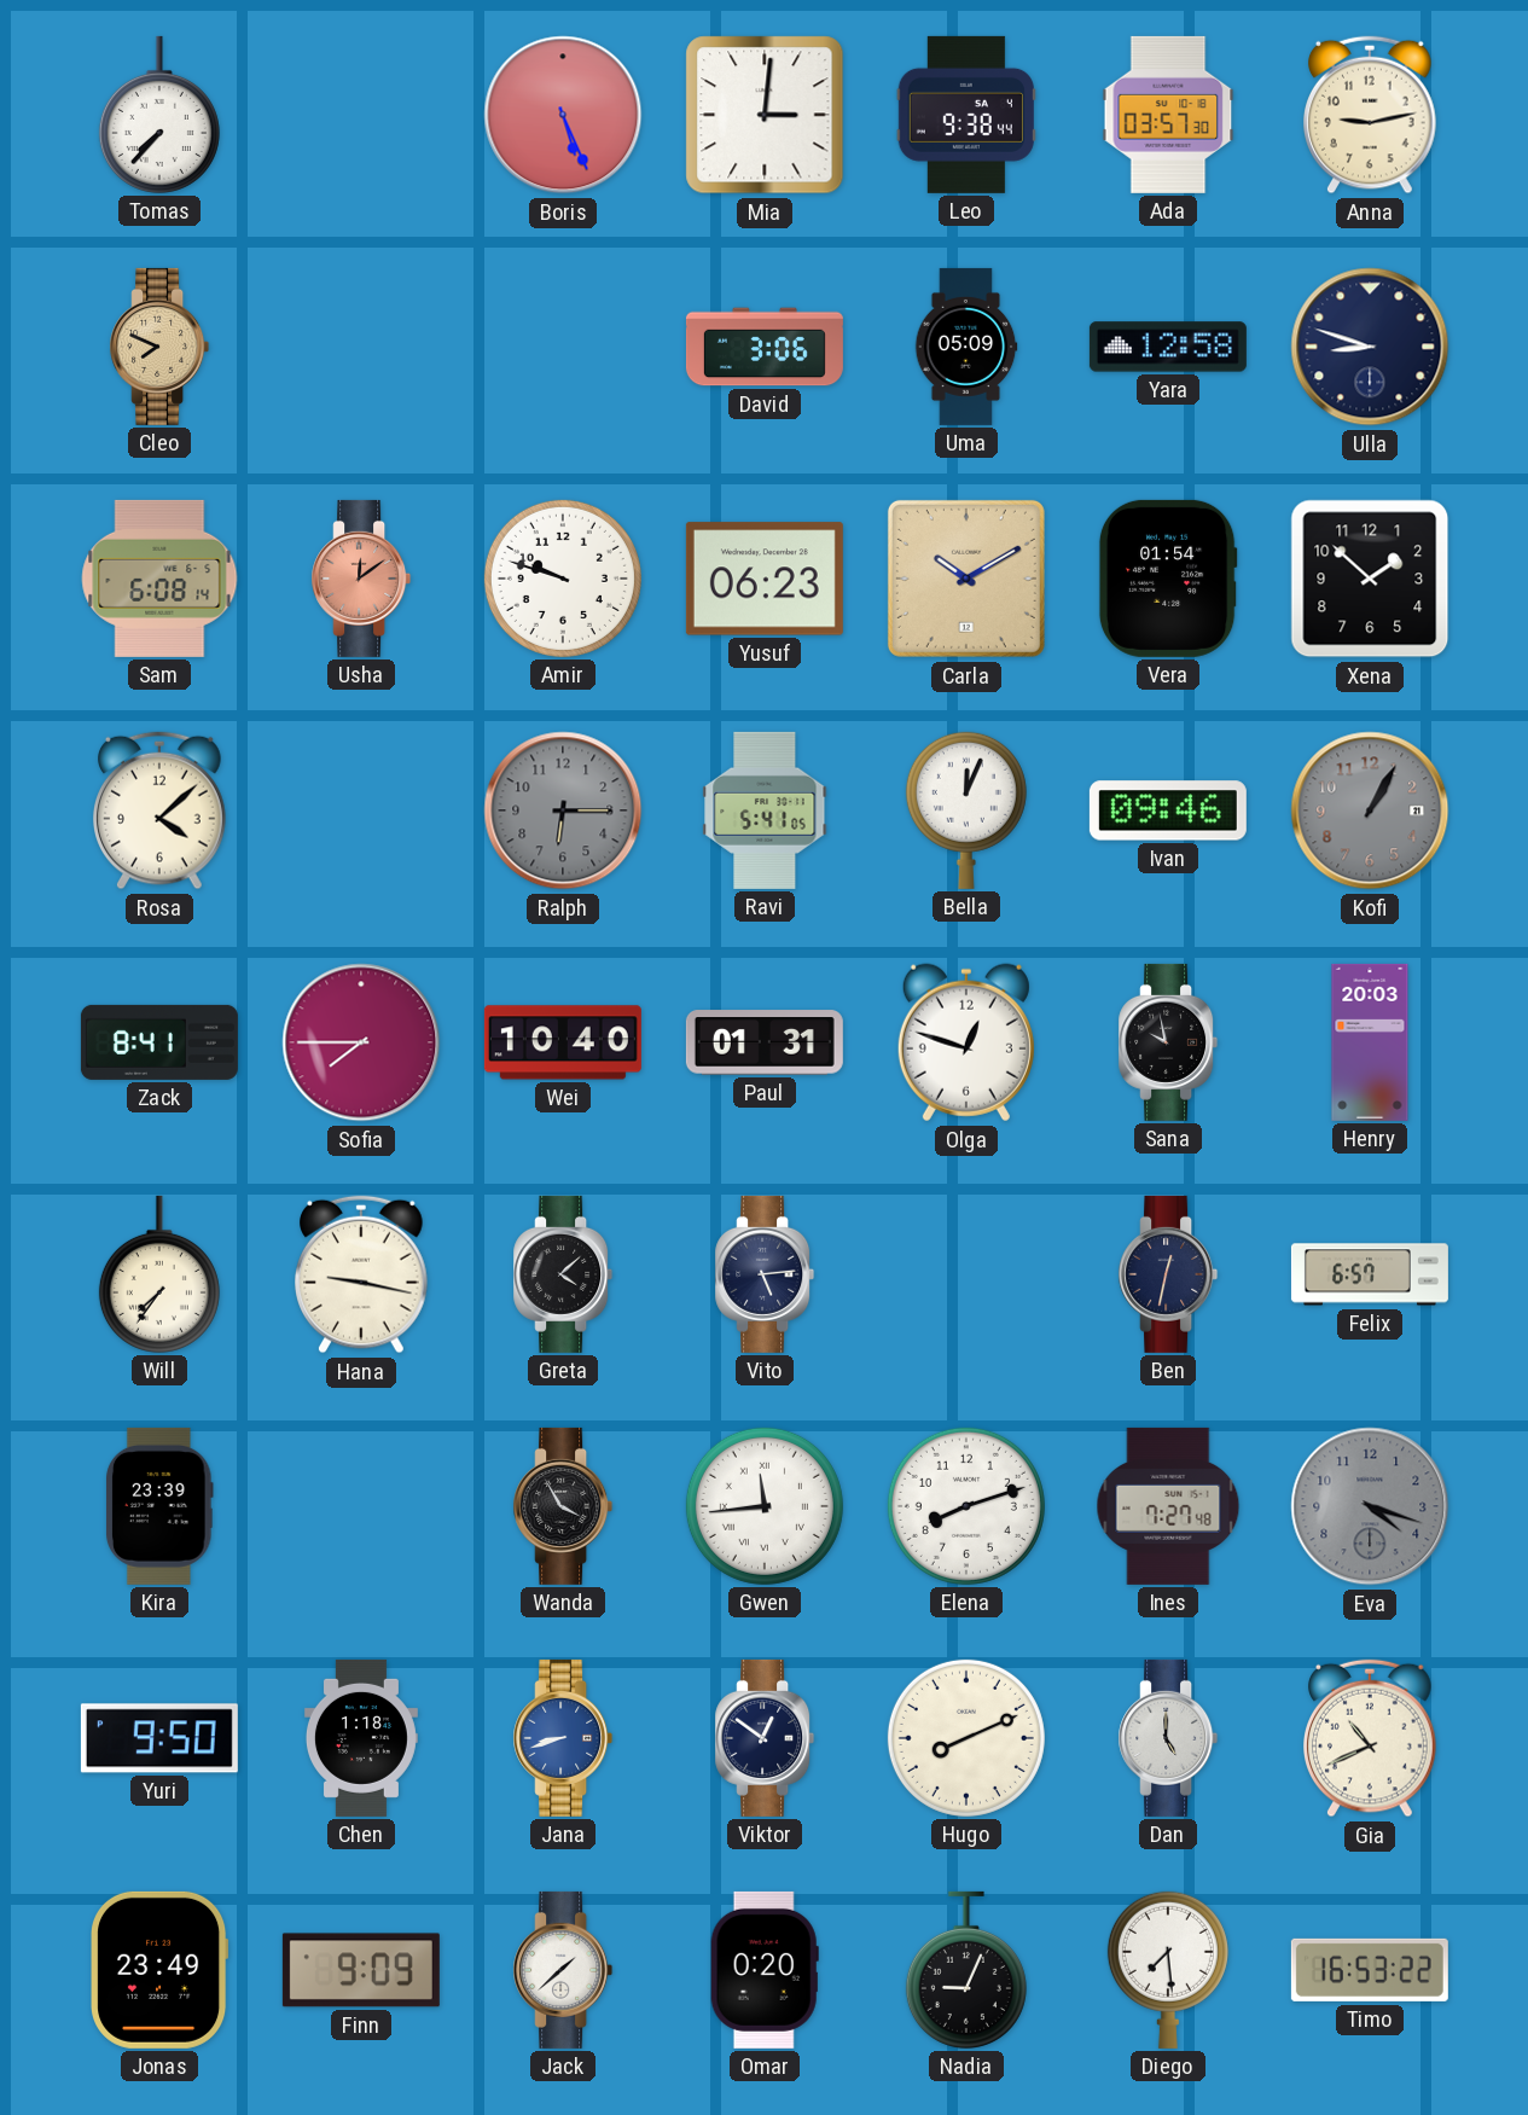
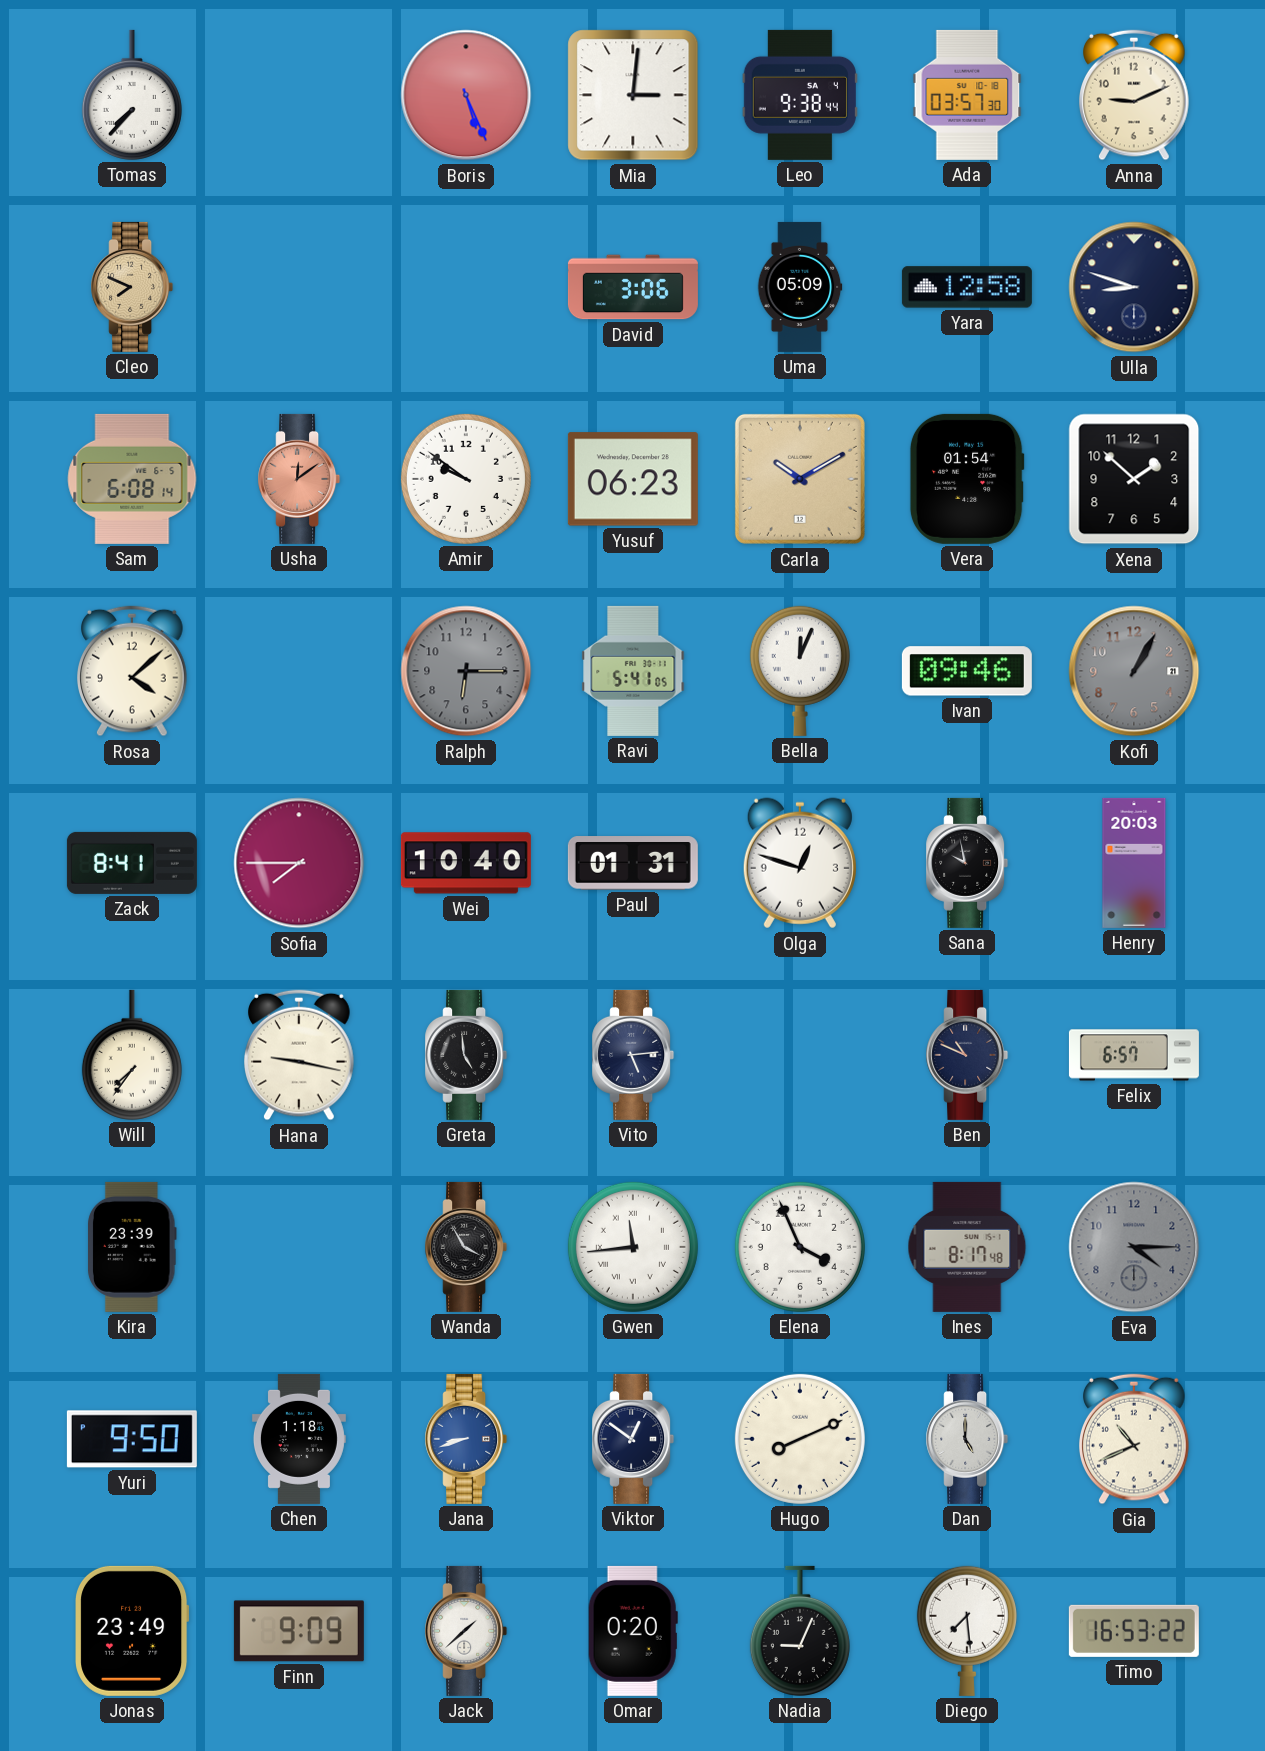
Anna: 9:13 -> 9:11 (1135, 95)
Amir: 9:48 -> 9:51 (466, 479)
Greta: 4:08 -> 4:59 (466, 1055)
Ben: 12:32 -> 10:49 (967, 1055)
Elena: 8:12 -> 3:56 (800, 1247)
Ines: 7:27 -> 8:17 (967, 1247)
Eva: 4:18 -> 4:15 (1134, 1247)
